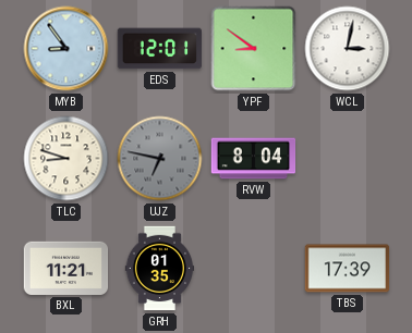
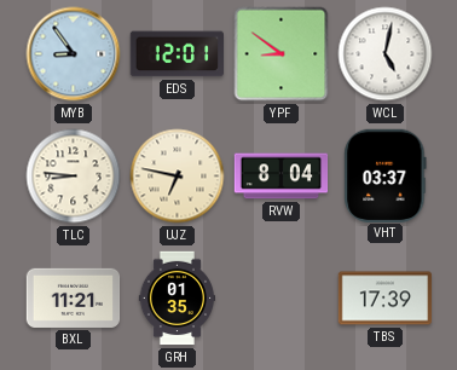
WCL: 3:02 -> 5:02 (386, 54)
TLC: 8:48 -> 8:46 (74, 177)
UJZ dial: grey -> cream (178, 177)
VHT: none -> 03:37 (386, 175)
